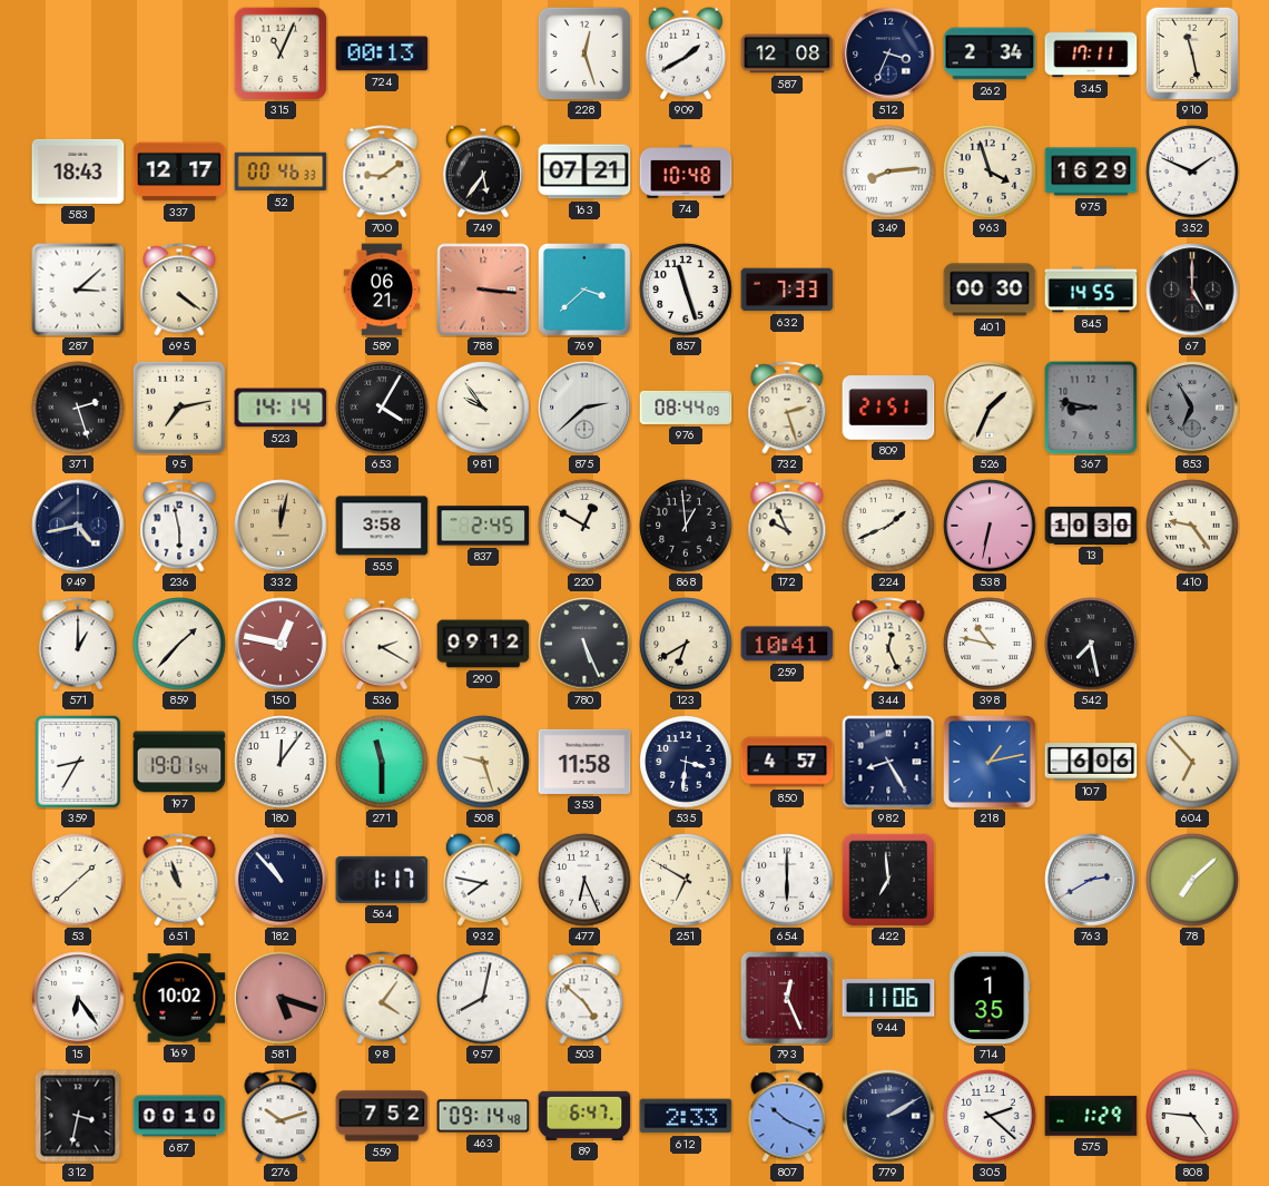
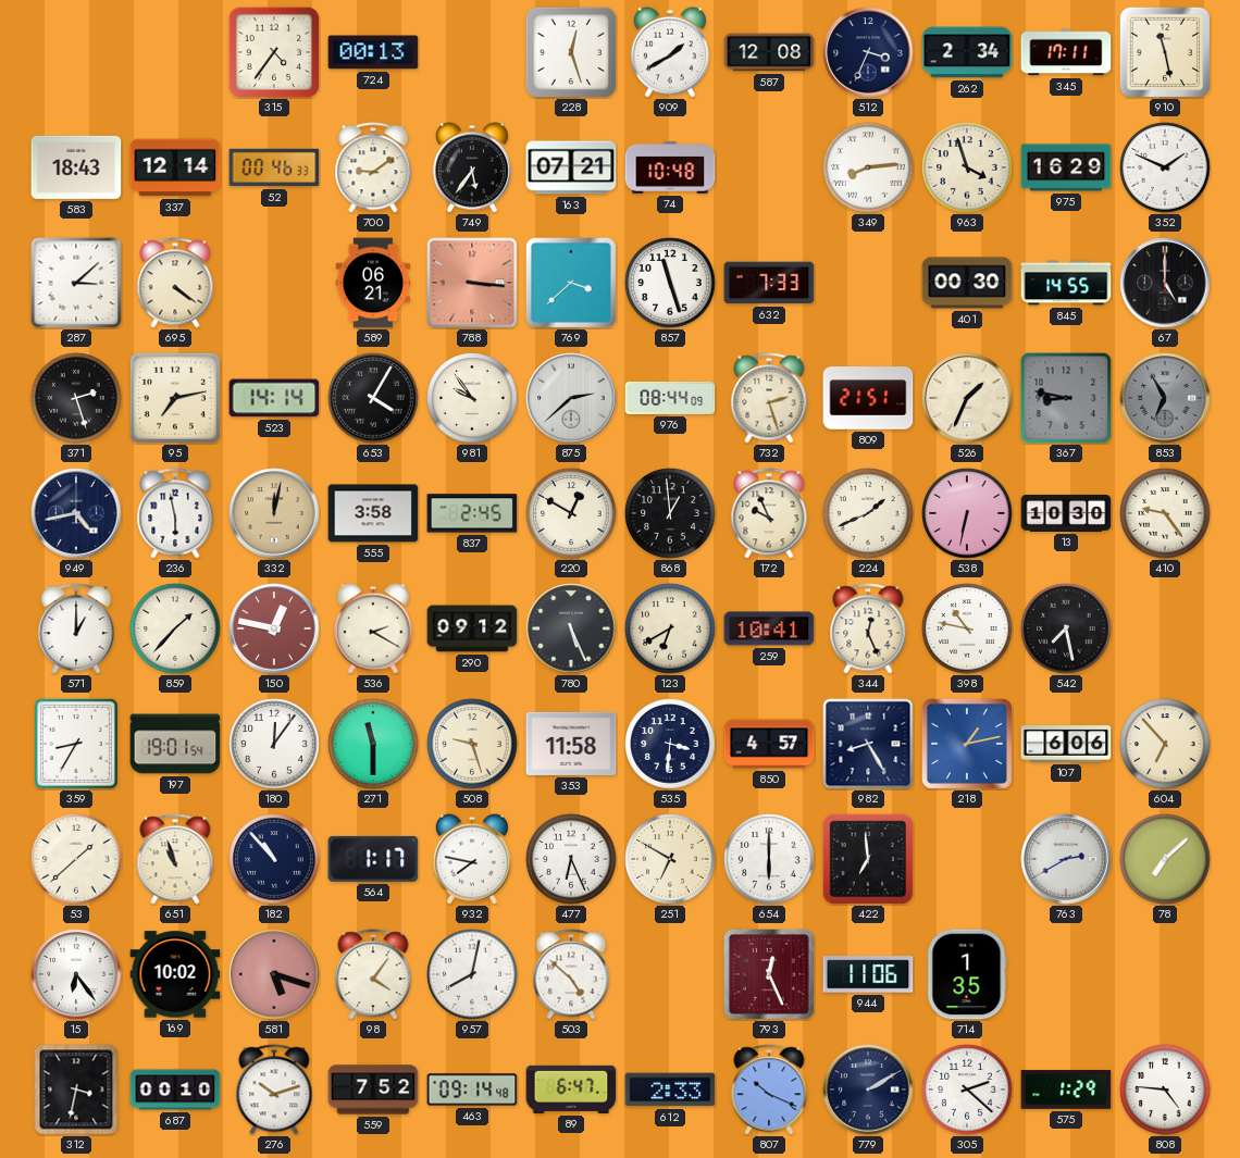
315: 11:04 -> 4:36 (274, 52)
337: 12:17 -> 12:14 (175, 167)
